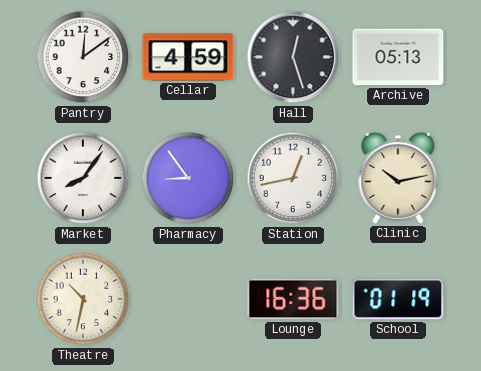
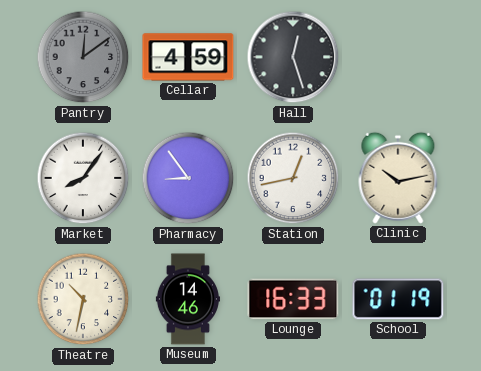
Pantry dial: white -> grey (83, 57)
Archive: 05:13 -> none (398, 57)
Museum: none -> 14:46 (188, 299)
Lounge: 16:36 -> 16:33 (293, 299)
